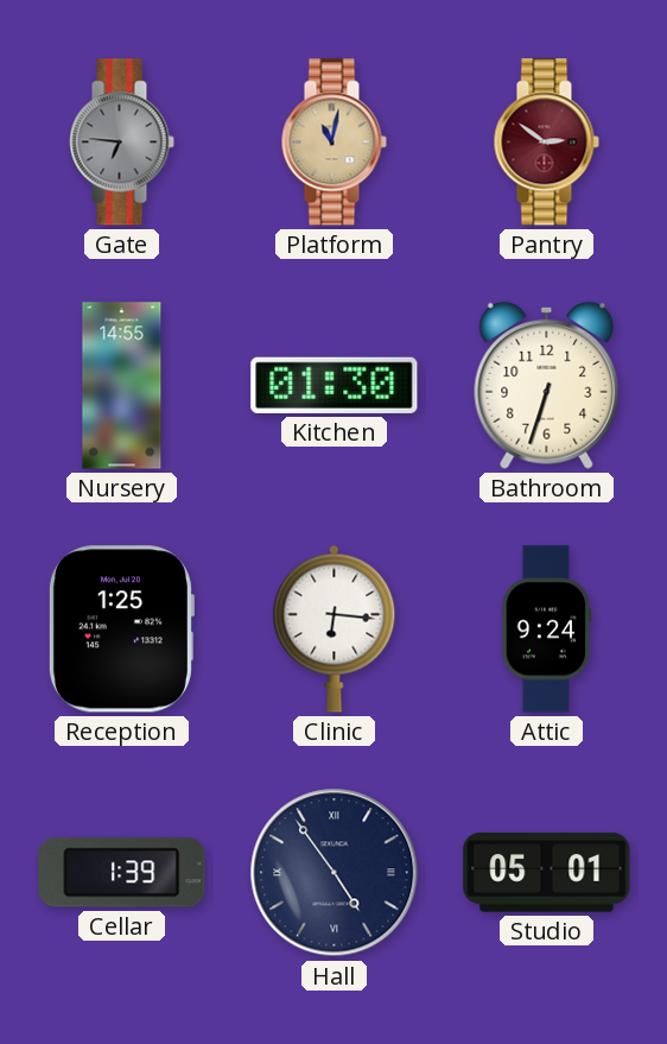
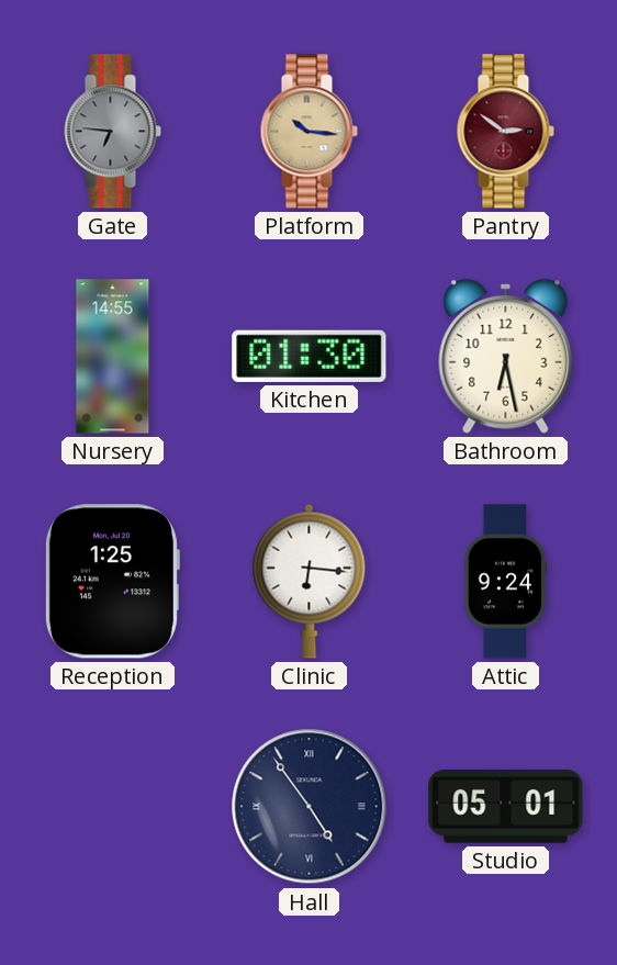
Platform: 11:02 -> 10:16 (308, 132)
Bathroom: 6:33 -> 6:28 (506, 356)
Cellar: 1:39 -> none (122, 873)
